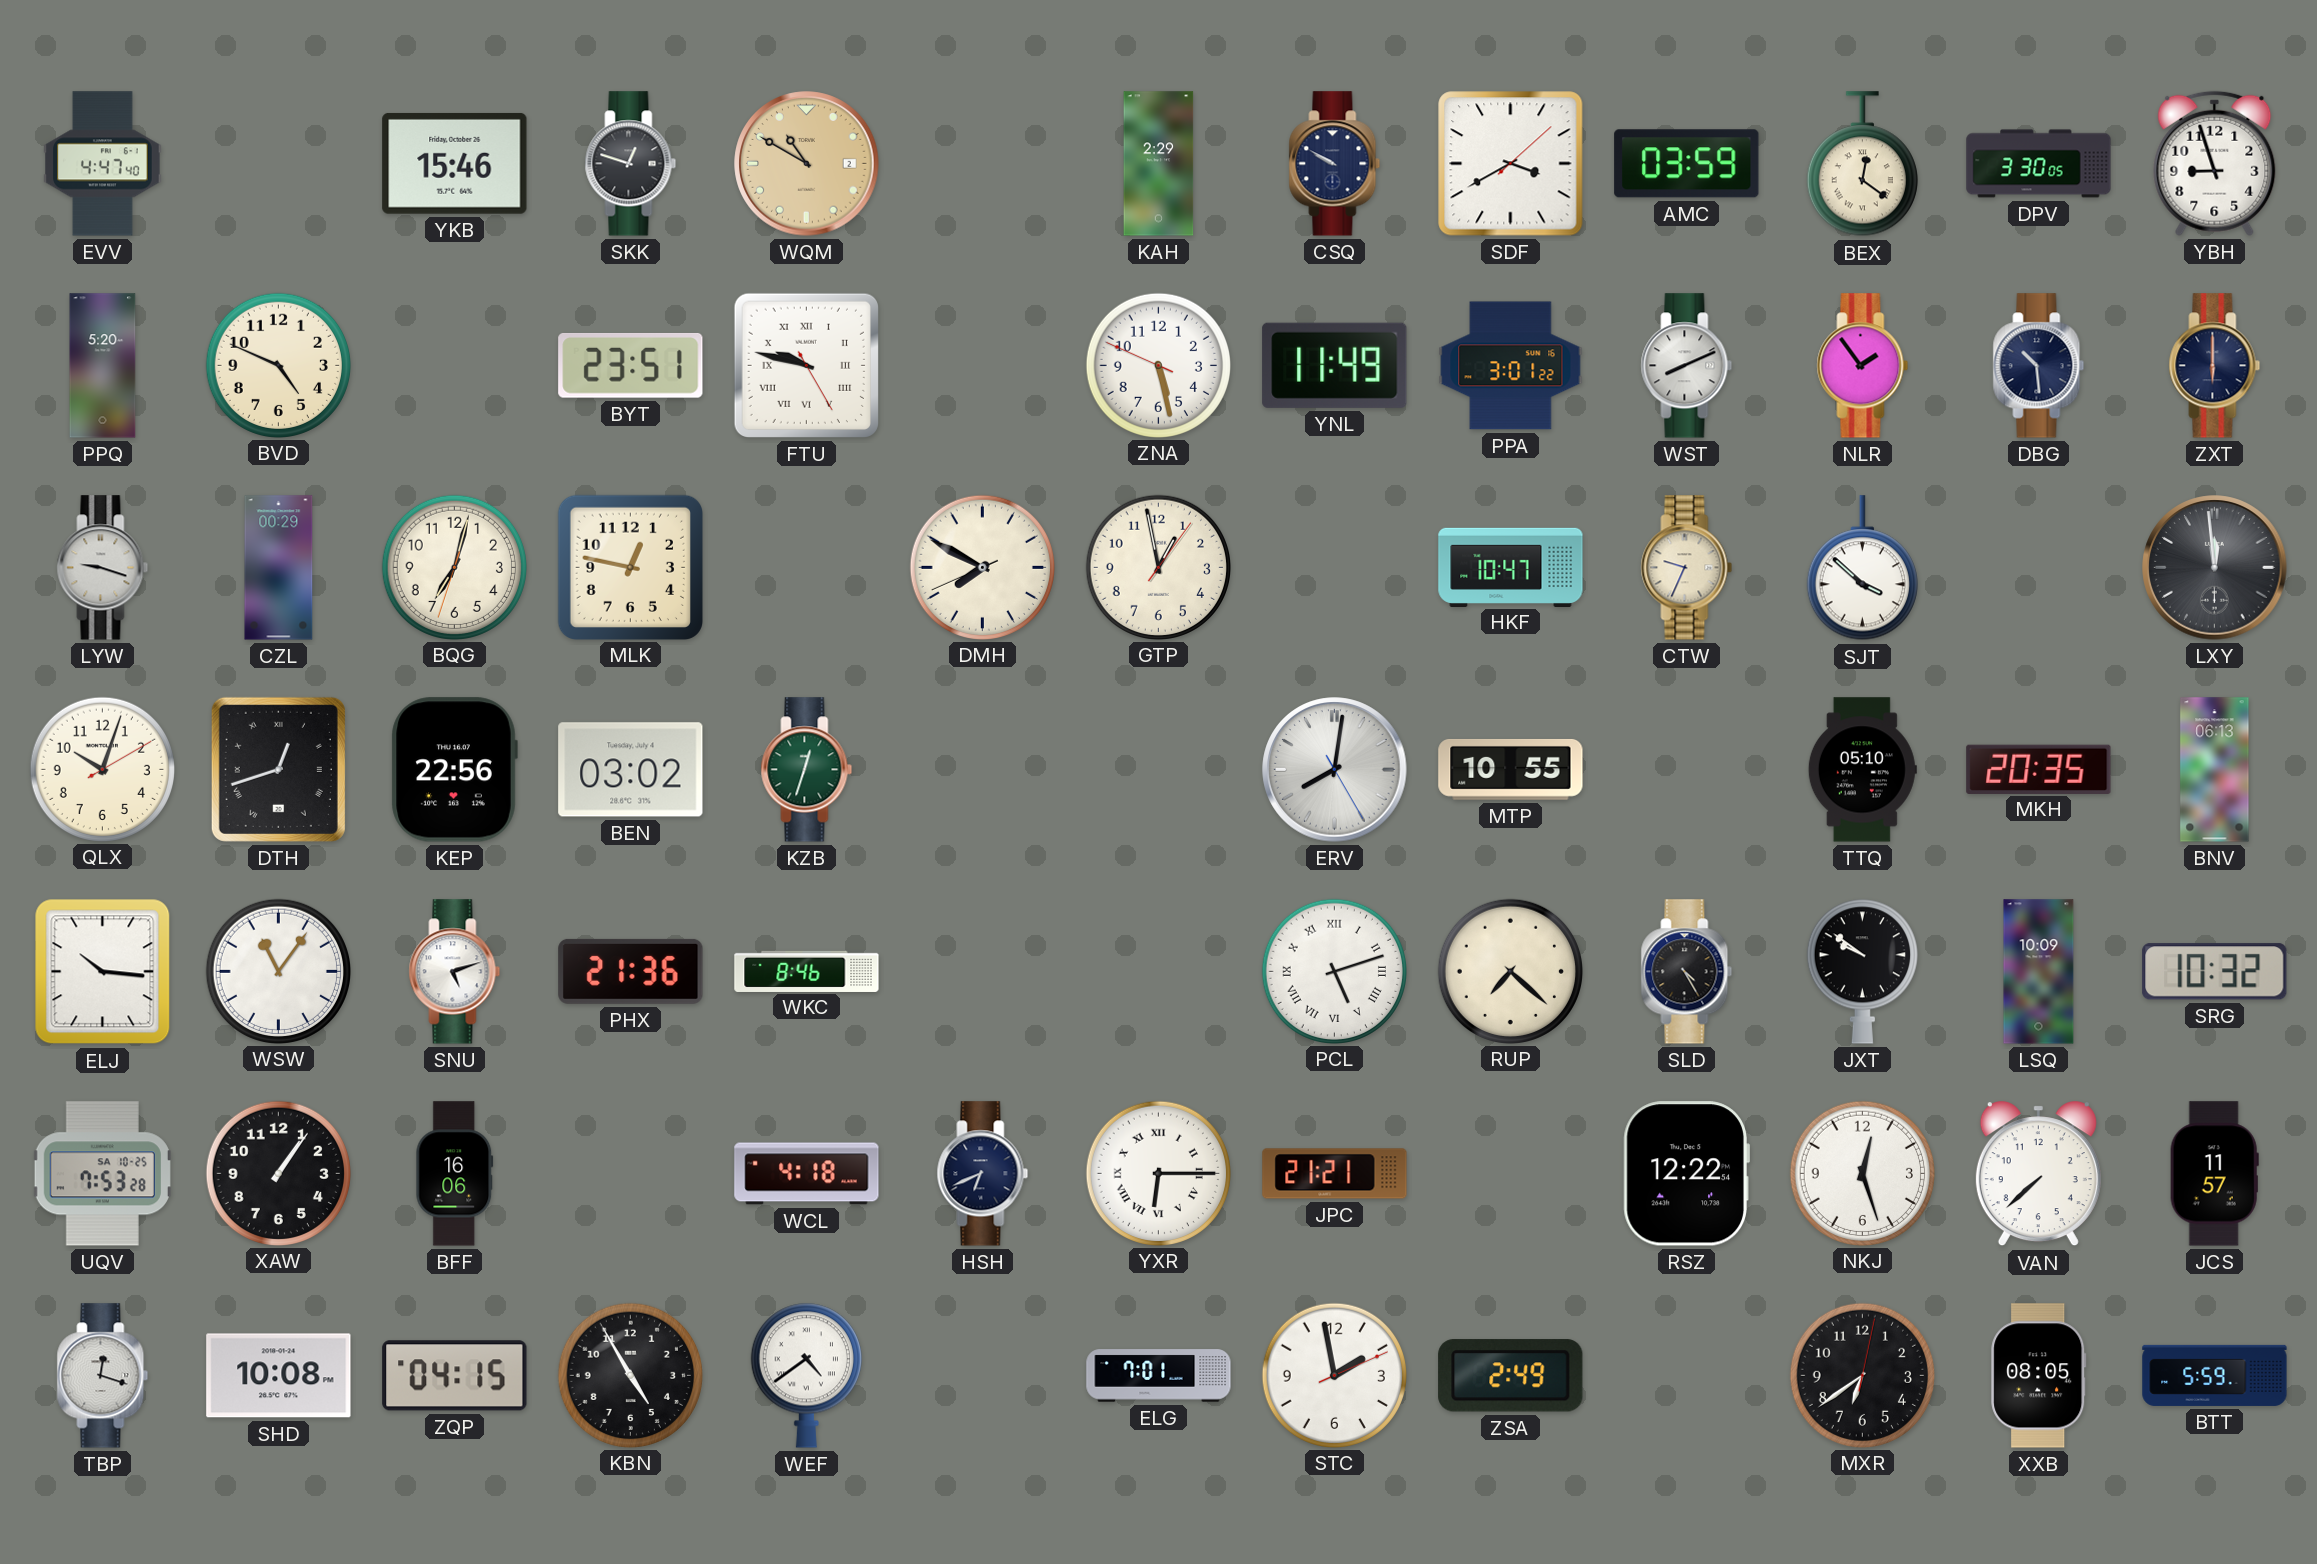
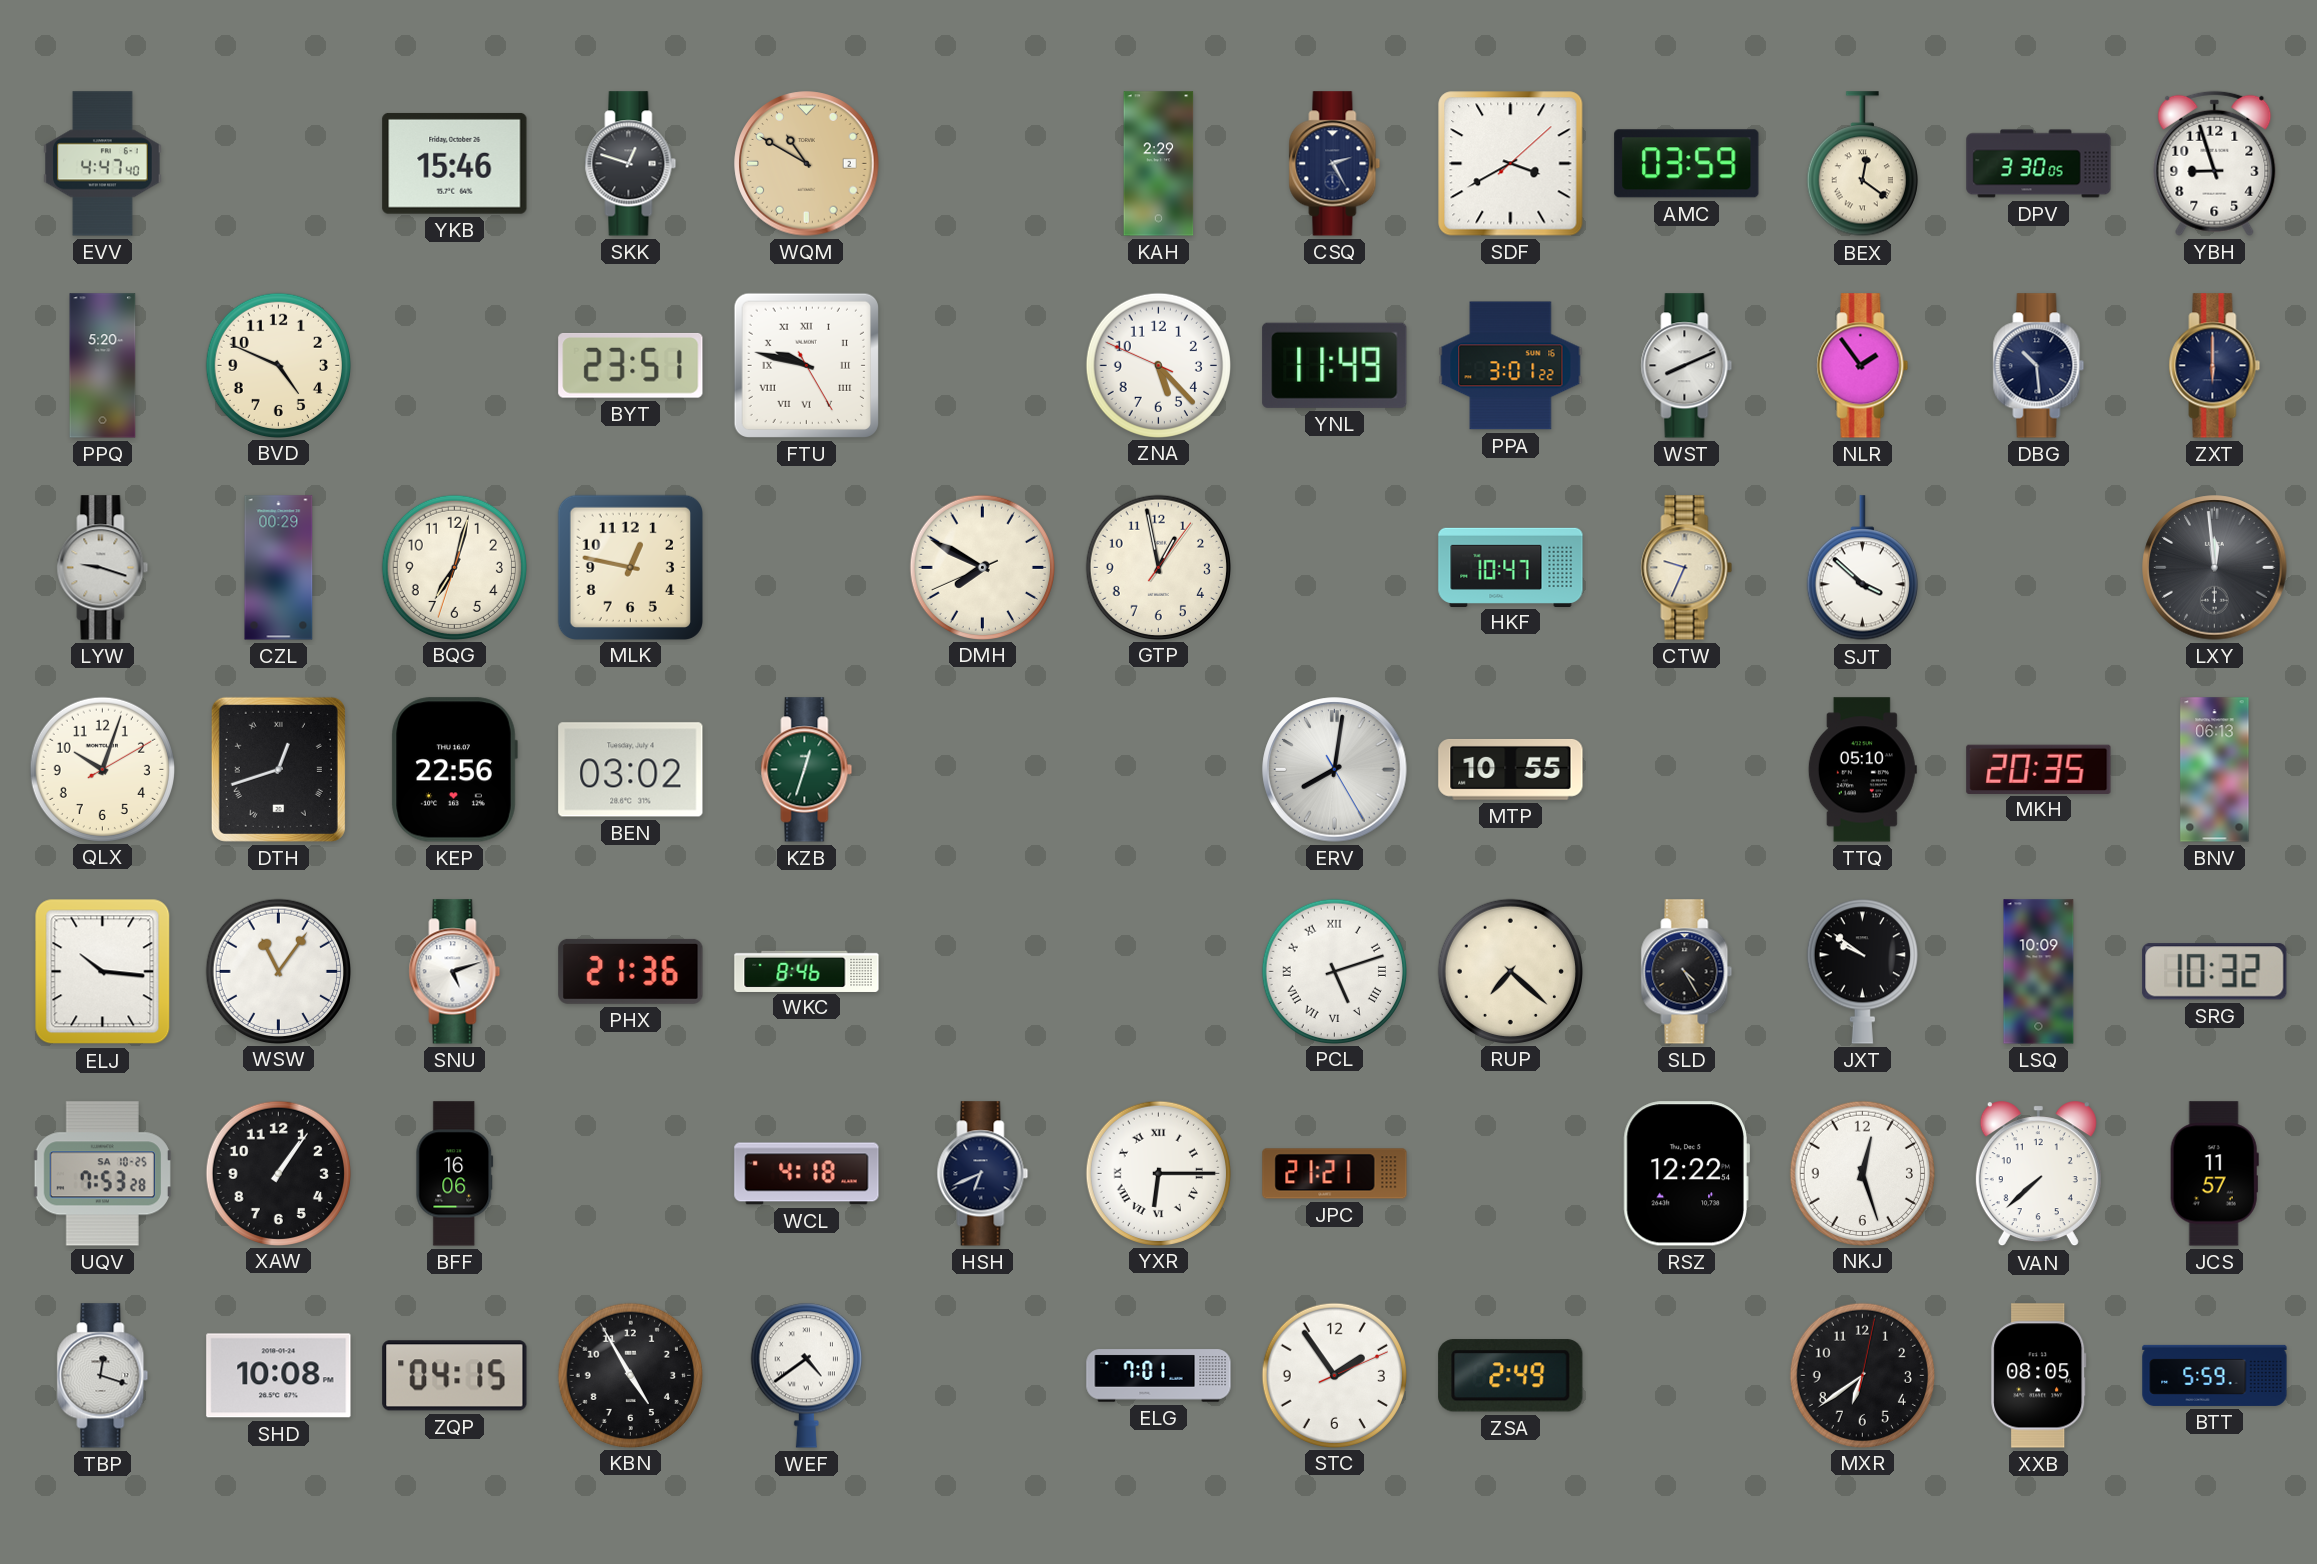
CSQ: 9:50 -> 2:25 (1335, 164)
ZNA: 5:27 -> 5:22 (1158, 365)
STC: 1:58 -> 1:54 (1334, 1375)
